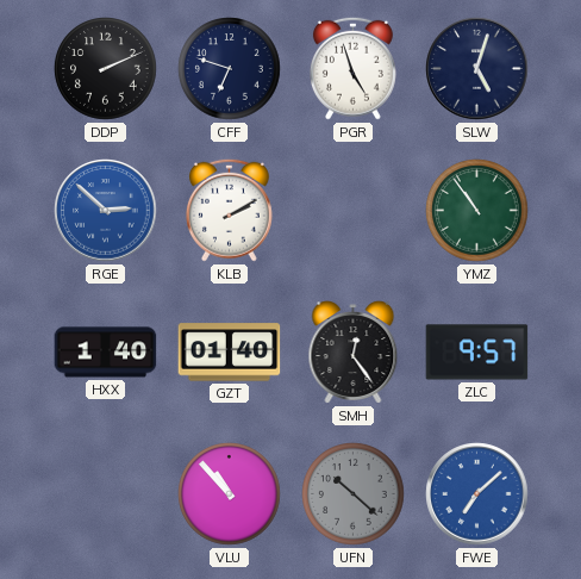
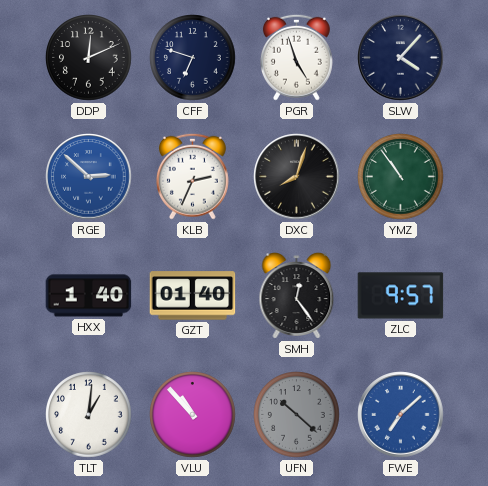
DDP: 2:11 -> 12:11 (89, 58)
SLW: 5:03 -> 4:07 (401, 58)
KLB: 2:10 -> 2:34 (192, 176)
DXC: none -> 8:03 (297, 177)
TLT: none -> 1:01 (89, 415)
